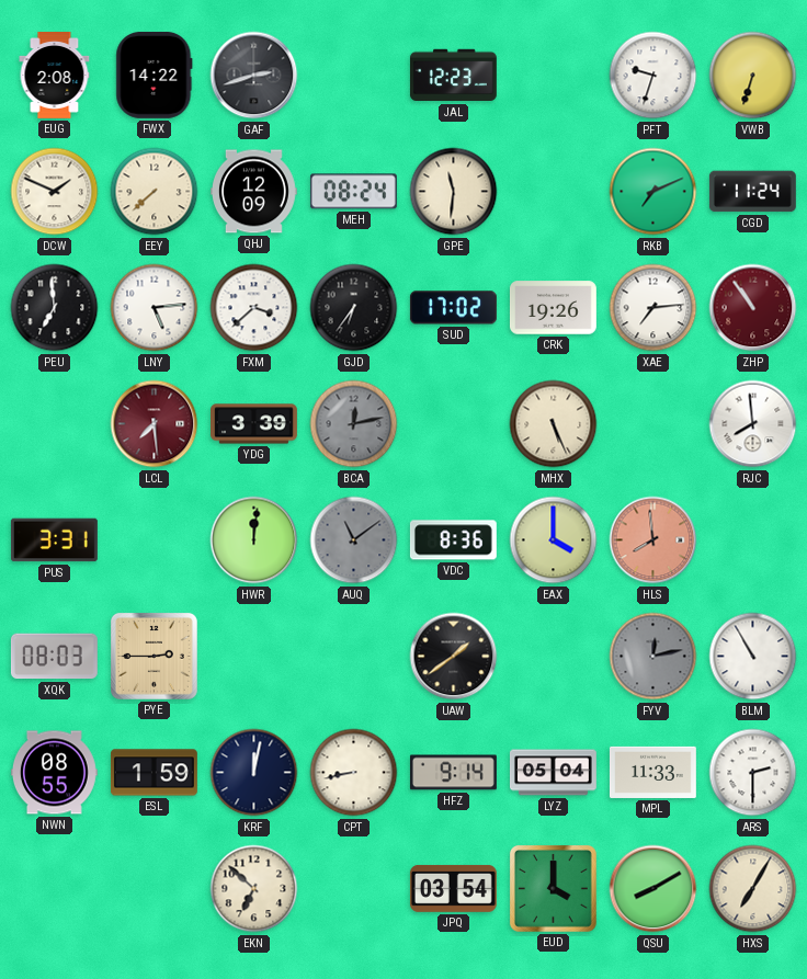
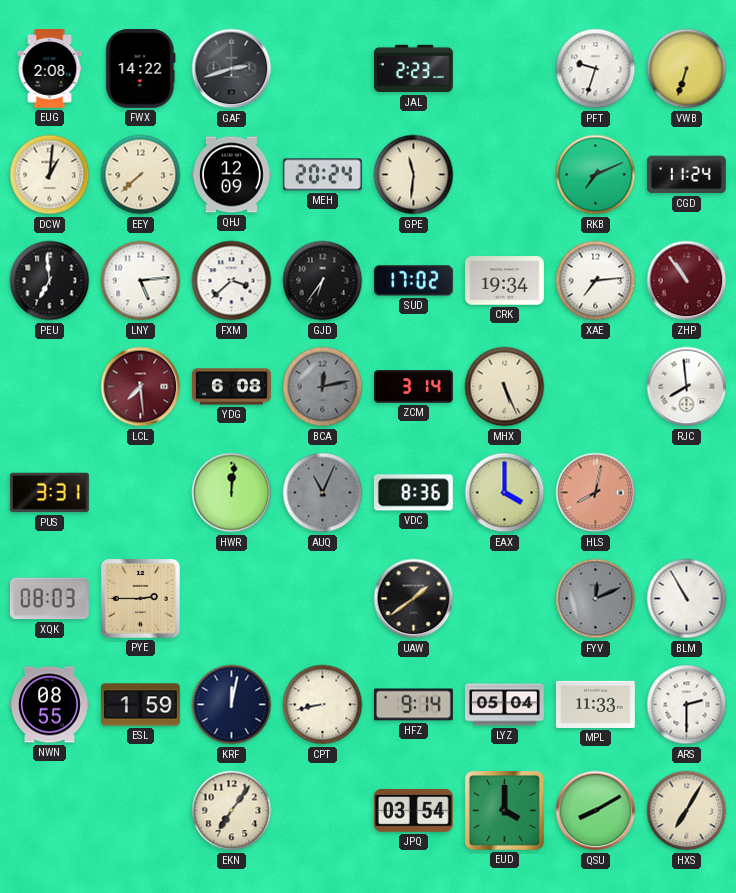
JAL: 12:23 -> 2:23 (413, 69)
DCW: 1:49 -> 1:01 (50, 175)
MEH: 08:24 -> 20:24 (322, 175)
CRK: 19:26 -> 19:34 (505, 281)
YDG: 3:39 -> 6:08 (232, 387)
ZCM: none -> 3:14 (414, 387)
AUQ: 11:09 -> 11:04 (323, 493)
HLS: 7:59 -> 8:02 (596, 493)
FYV: 12:13 -> 12:11 (596, 599)
EKN: 6:52 -> 7:06 (232, 811)
